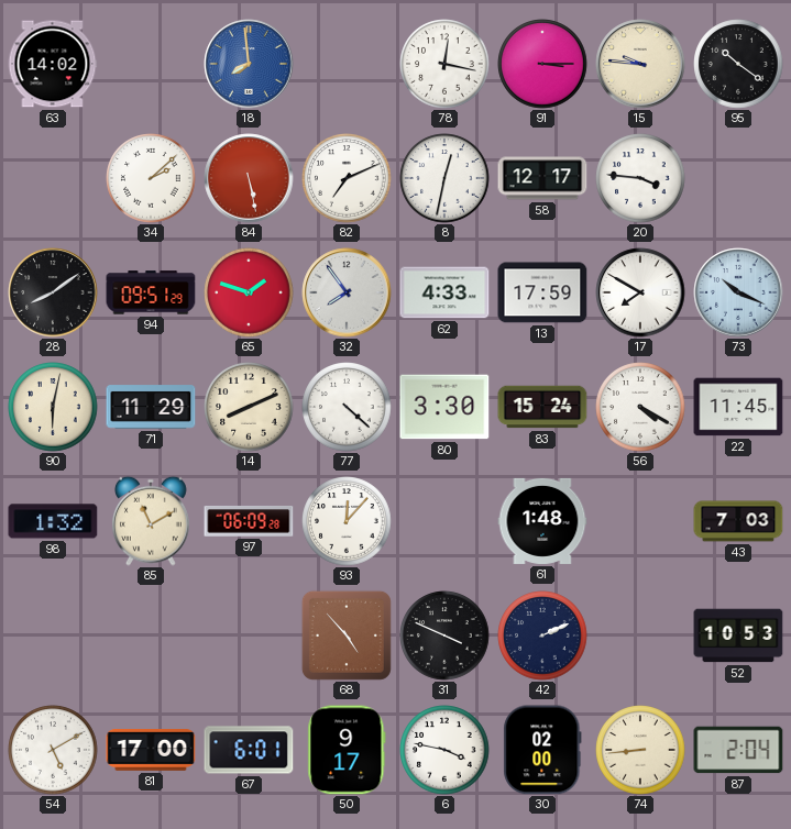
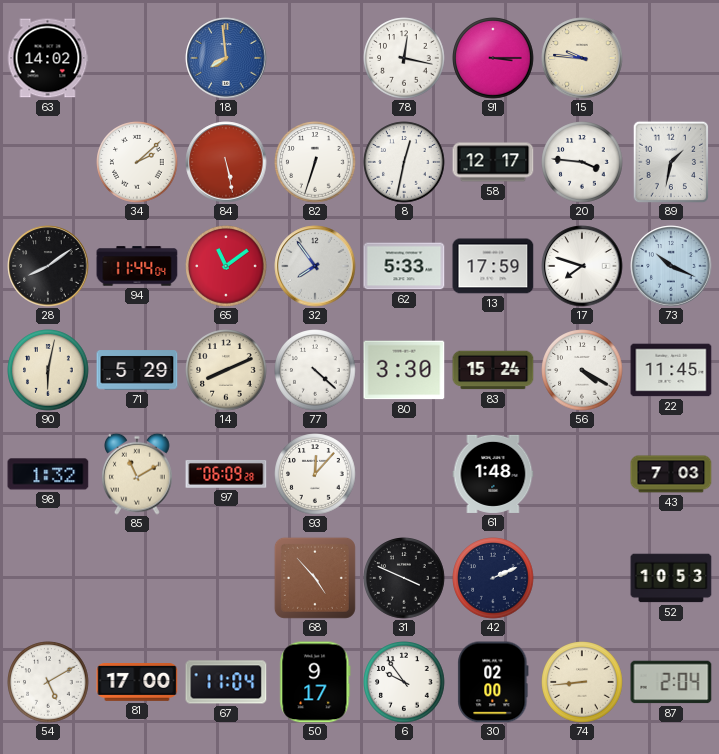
95: 10:21 -> none (738, 64)
82: 7:11 -> 6:33 (315, 162)
89: none -> 1:32 (671, 162)
94: 09:51 -> 11:44 (137, 266)
65: 1:48 -> 11:09 (226, 266)
62: 4:33 -> 5:33 (404, 266)
17: 7:50 -> 7:48 (582, 266)
71: 11:29 -> 5:29 (137, 370)
67: 6:01 -> 11:04 (226, 682)
6: 3:47 -> 9:54 (404, 682)
